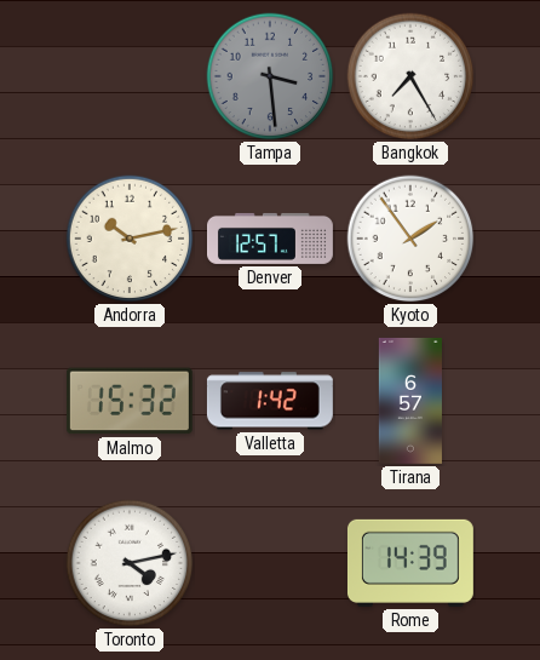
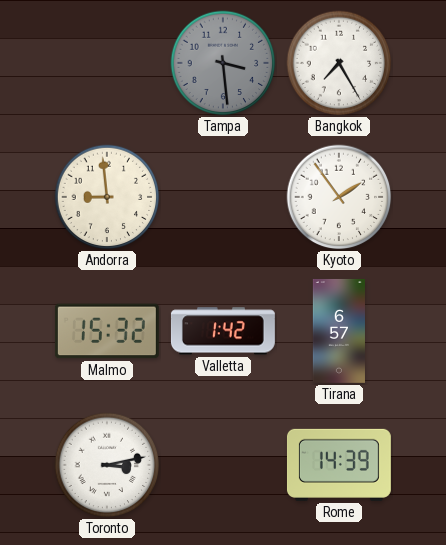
Andorra: 10:13 -> 8:59 (107, 197)
Denver: 12:57 -> none (271, 239)
Toronto: 4:13 -> 3:13 (107, 465)
